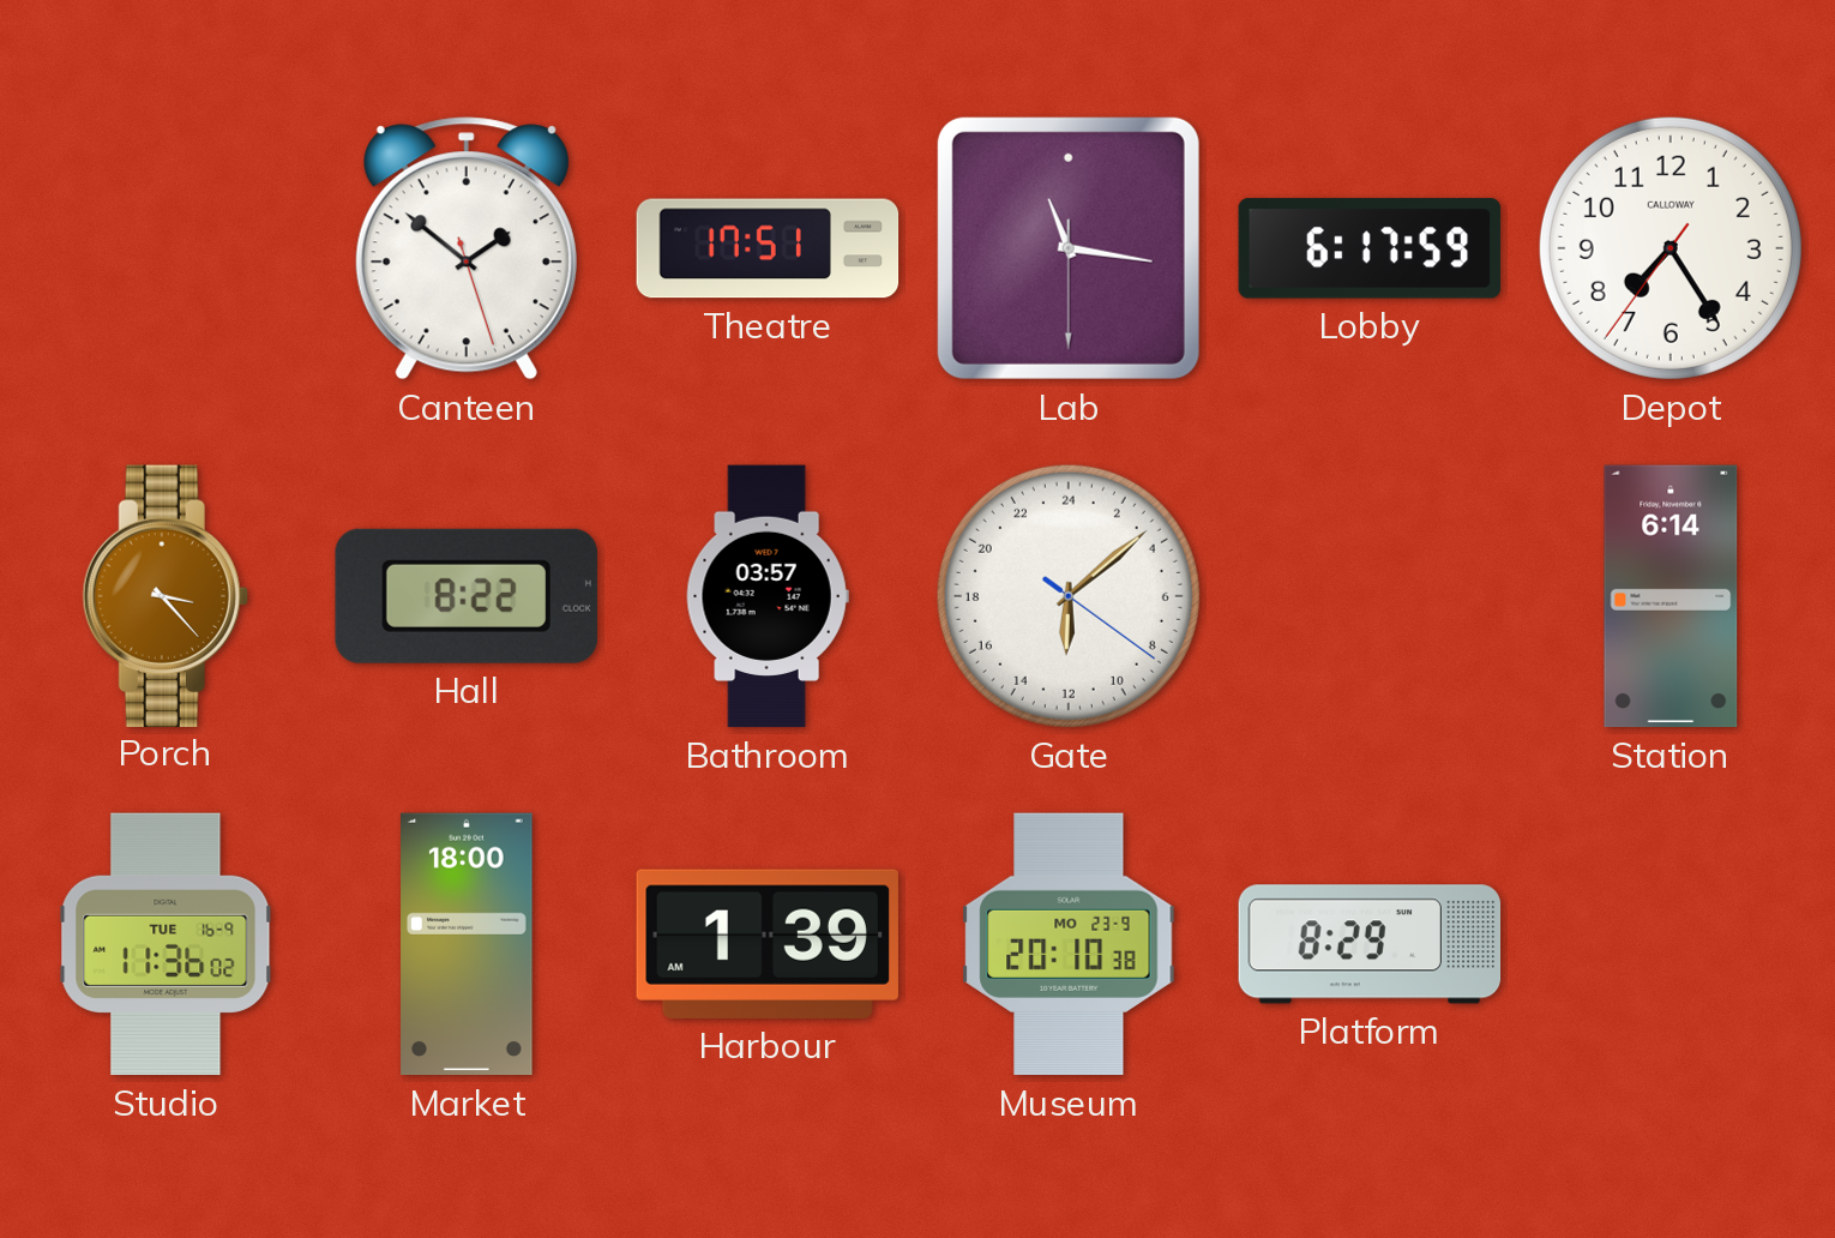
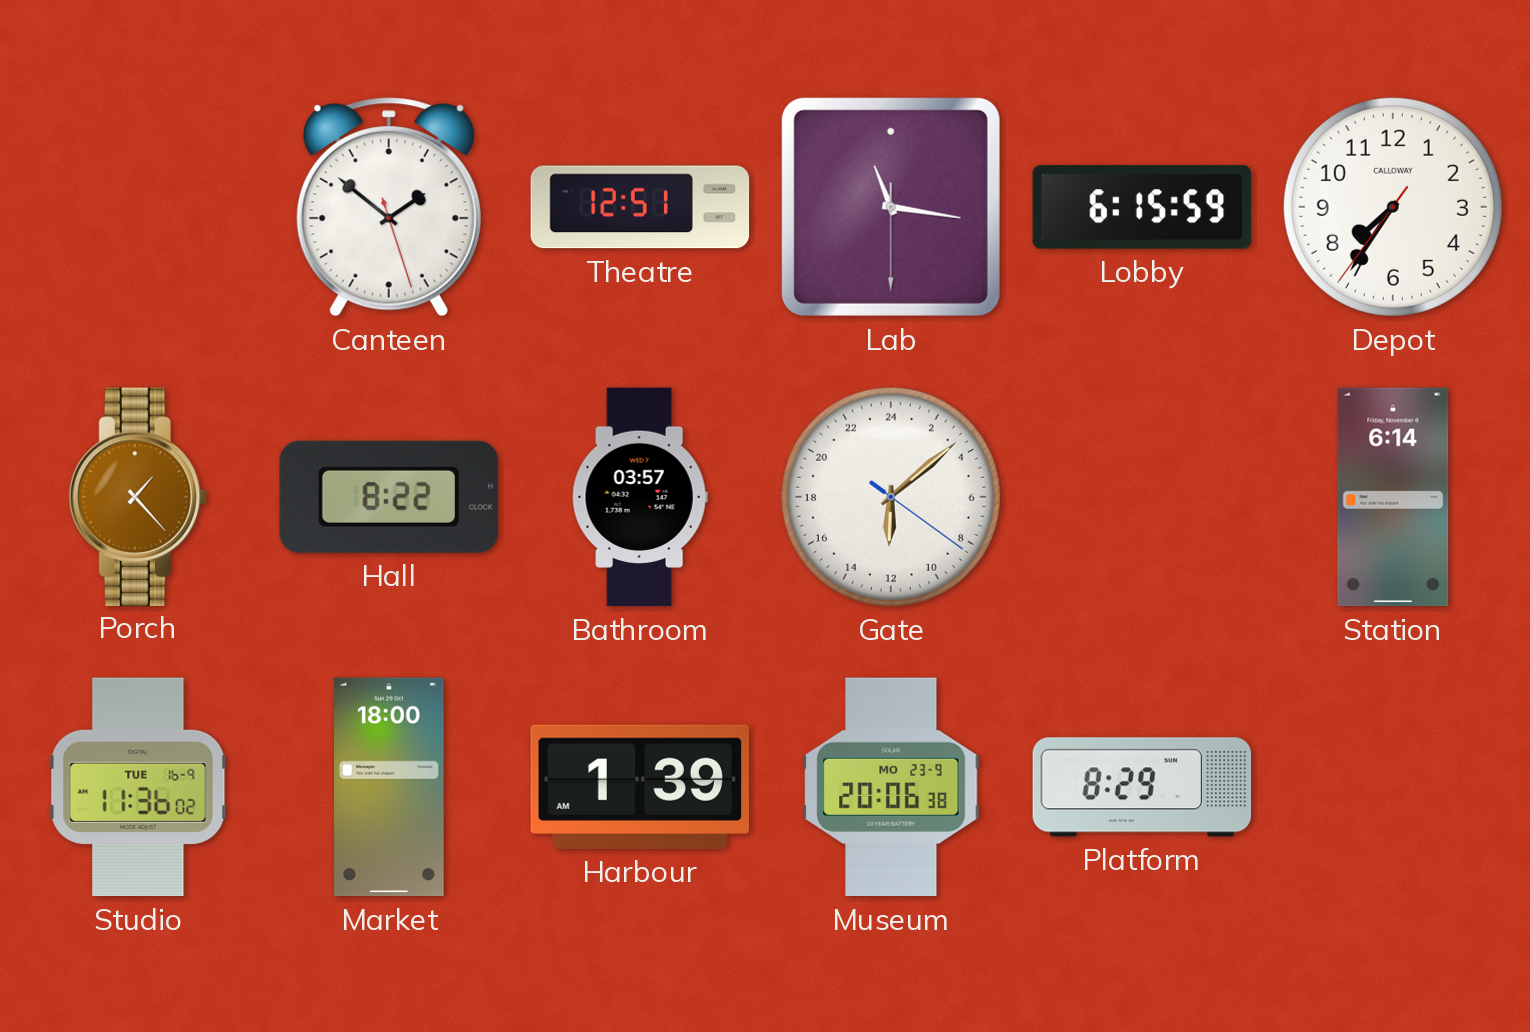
Theatre: 17:51 -> 12:51 (640, 207)
Lobby: 6:17 -> 6:15 (1142, 207)
Depot: 7:24 -> 7:35 (1393, 207)
Porch: 3:23 -> 1:23 (138, 496)
Museum: 20:10 -> 20:06 (891, 787)
